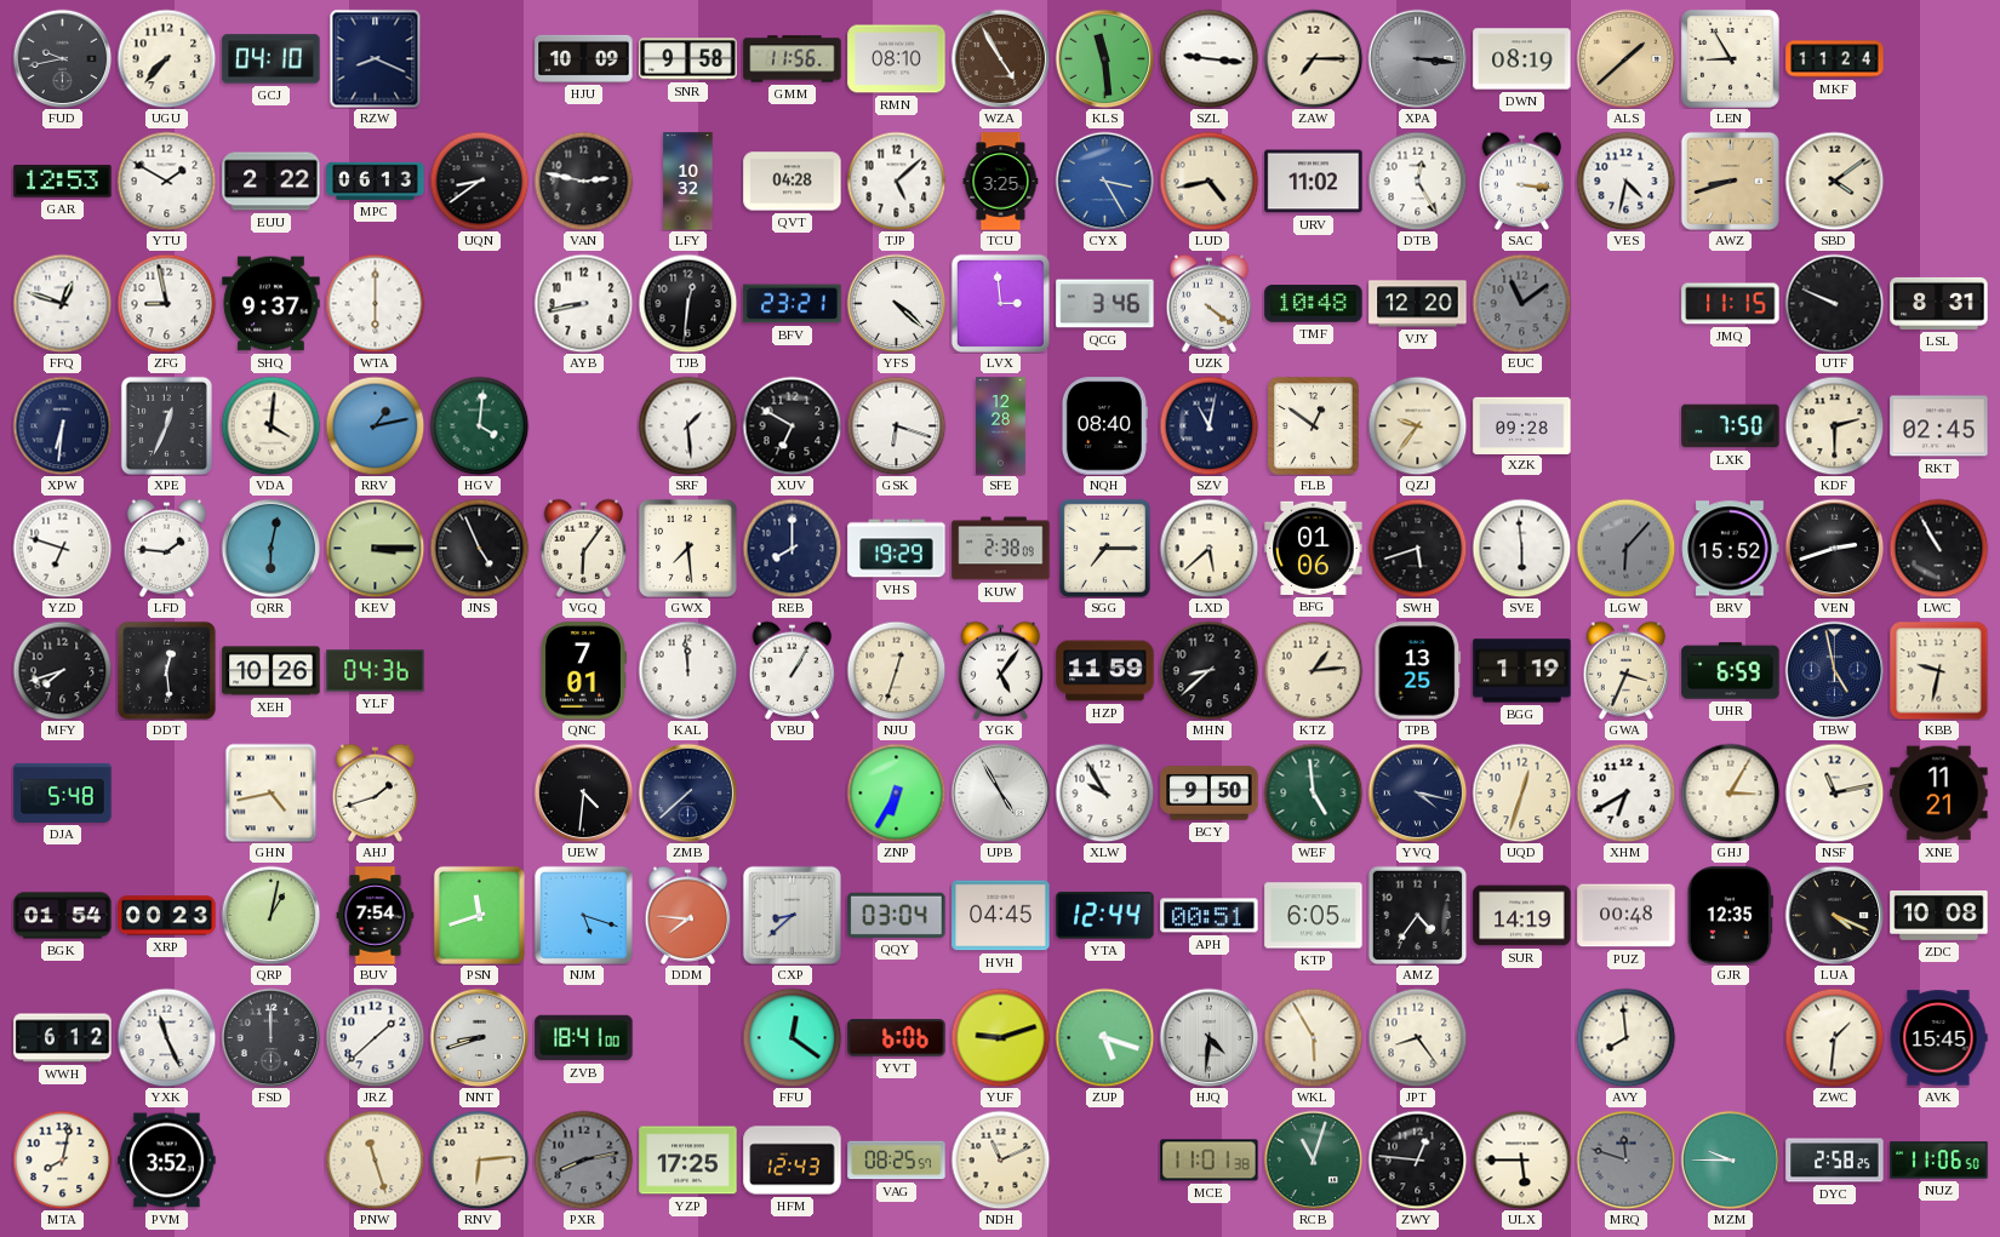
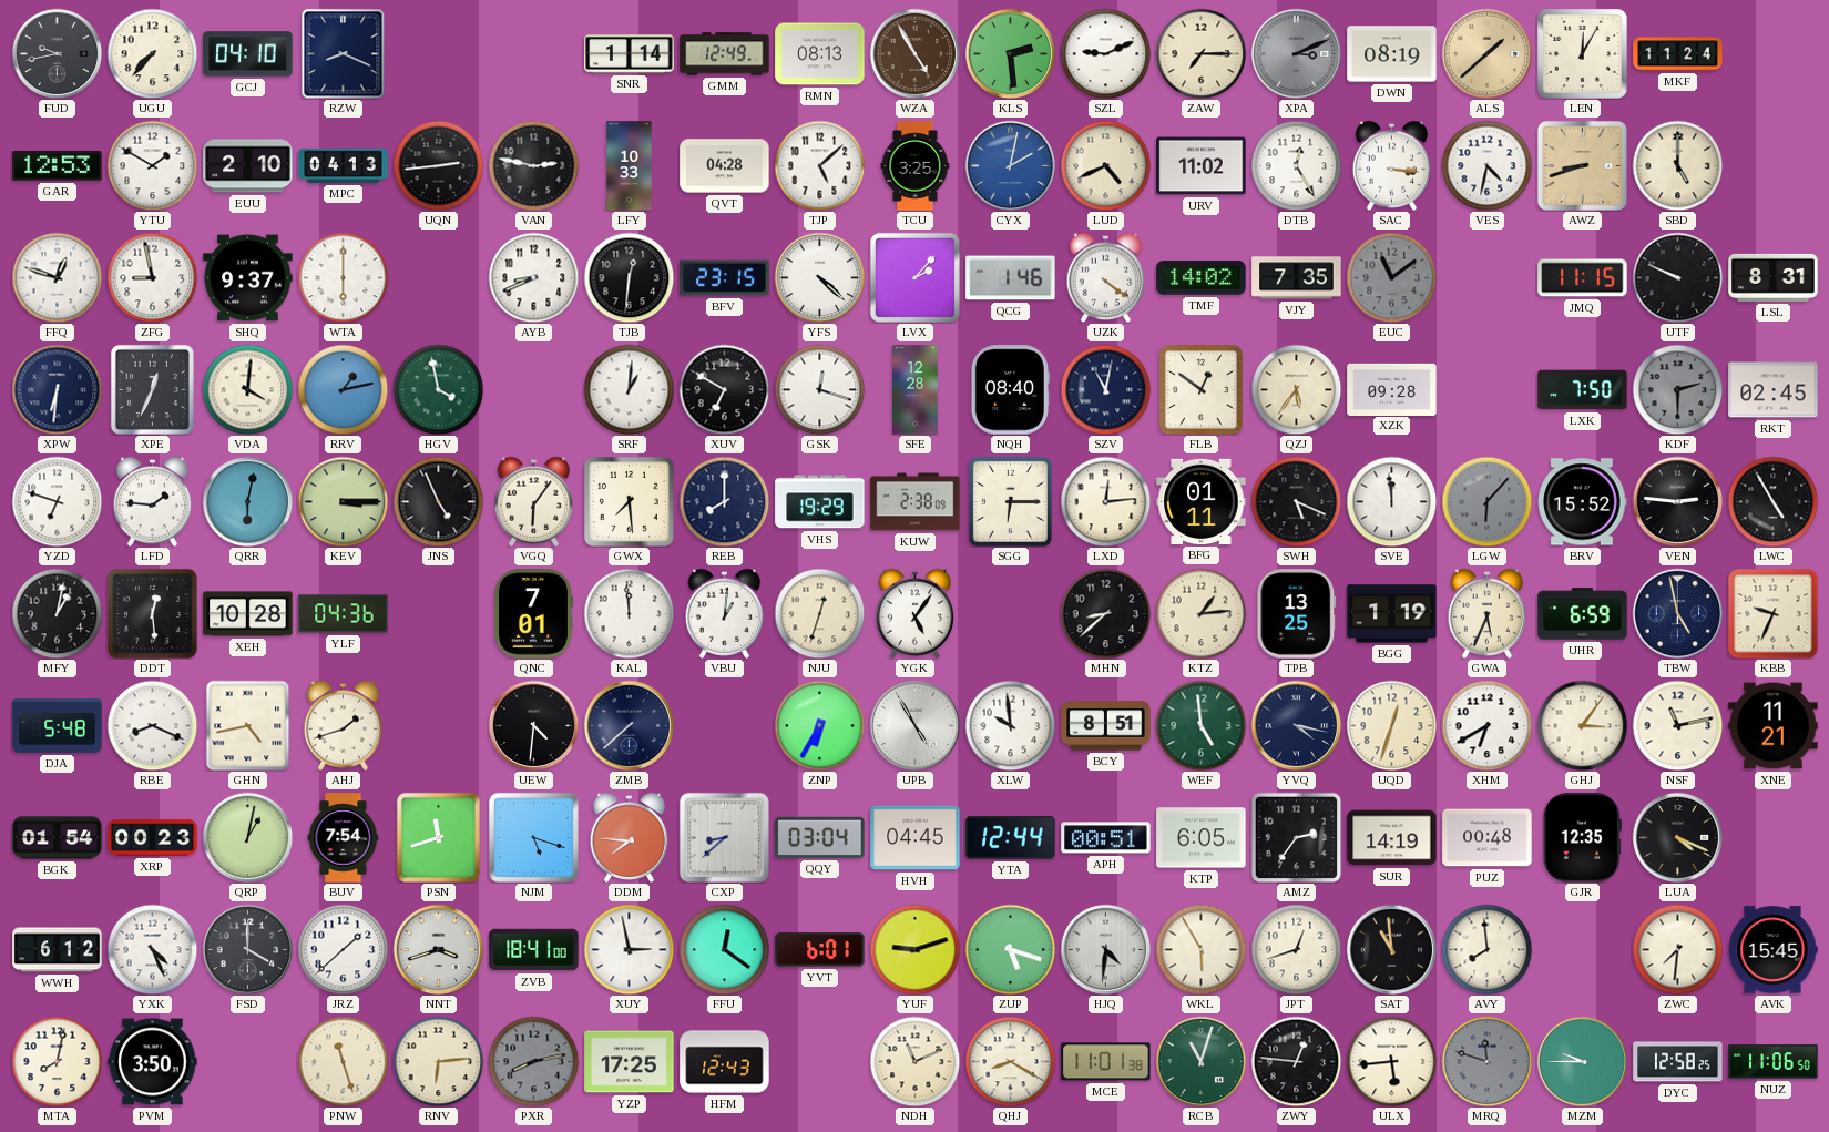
HJU: 10:09 -> none (584, 58)
SNR: 9:58 -> 1:14 (630, 54)
GMM: 11:56 -> 12:49 (725, 54)
RMN: 08:10 -> 08:13 (820, 54)
KLS: 11:29 -> 2:29 (1010, 53)
SZL: 9:16 -> 9:11 (1105, 53)
XPA: 3:16 -> 3:11 (1296, 53)
LEN: 8:55 -> 12:05 (1582, 53)
EUU: 2:22 -> 2:10 (248, 166)
MPC: 06:13 -> 04:13 (344, 165)
UQN: 8:39 -> 2:44 (438, 165)
LFY: 10:32 -> 10:33 (630, 166)
CYX: 3:25 -> 2:02 (1010, 165)
LUD: 4:43 -> 4:41 (1105, 165)
SBD: 4:09 -> 5:00 (1677, 165)
AYB: 8:43 -> 8:41 (533, 277)
BFV: 23:21 -> 23:15 (725, 278)
LVX: 2:59 -> 2:07 (914, 277)
QCG: 3:46 -> 1:46 (1011, 278)
TMF: 10:48 -> 14:02 (1202, 278)
VJY: 12:20 -> 7:35 (1297, 278)
HGV: 4:01 -> 3:58 (438, 389)
SRF: 1:29 -> 1:01 (629, 389)
GSK: 6:18 -> 12:18 (819, 389)
QZJ: 9:36 -> 5:36 (1296, 389)
KDF dial: cream -> grey (1677, 389)
SGG: 7:15 -> 6:15 (1010, 501)
LXD: 5:38 -> 12:14 (1105, 501)
BFG: 01:06 -> 01:11 (1202, 501)
SWH: 5:42 -> 5:19 (1296, 501)
SVE: 5:59 -> 11:59 (1391, 501)
VEN: 2:42 -> 2:46 (1677, 501)
LWC: 10:55 -> 4:55 (1772, 501)
MFY: 7:42 -> 1:02 (57, 613)
XEH: 10:26 -> 10:28 (248, 614)
VBU: 1:05 -> 1:01 (725, 613)
HZP: 11:59 -> none (1105, 671)
GWA: 3:34 -> 5:34 (1488, 613)
KBB: 9:32 -> 9:34 (1772, 613)
RBE: none -> 8:19 (152, 725)
XLW: 9:55 -> 9:59 (1010, 725)
BCY: 9:50 -> 8:51 (1106, 726)
GHJ: 3:05 -> 3:06 (1582, 725)
AMZ: 4:36 -> 2:36 (1296, 837)
ZDC: 10:08 -> none (1939, 915)
YXK: 11:26 -> 4:26 (152, 949)
FSD: 12:00 -> 4:00 (247, 949)
NNT: 8:42 -> 3:42 (438, 949)
XUY: none -> 2:58 (629, 949)
YVT: 6:06 -> 6:01 (820, 950)
JPT: 8:24 -> 12:42 (1296, 949)
SAT: none -> 10:59 (1391, 949)
ZWC: 1:31 -> 7:31 (1677, 949)
PVM: 3:52 -> 3:50 (153, 1062)
VAG: 08:25 -> none (897, 1161)
QHJ: none -> 8:20 (1010, 1061)
ULX: 5:45 -> 5:44 (1391, 1061)
DYC: 2:58 -> 12:58 (1678, 1062)
